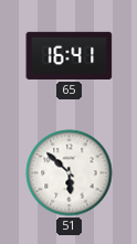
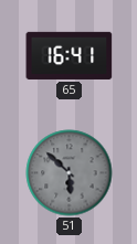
51 dial: white -> grey (70, 173)
